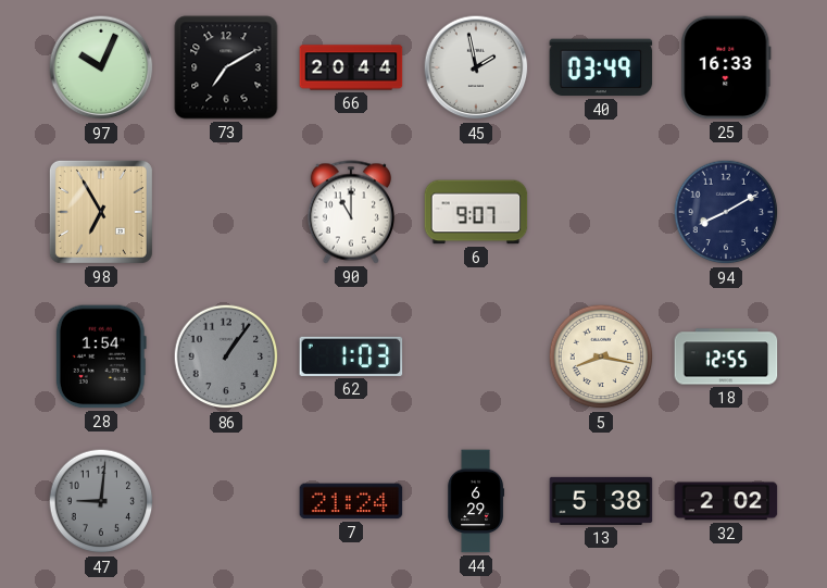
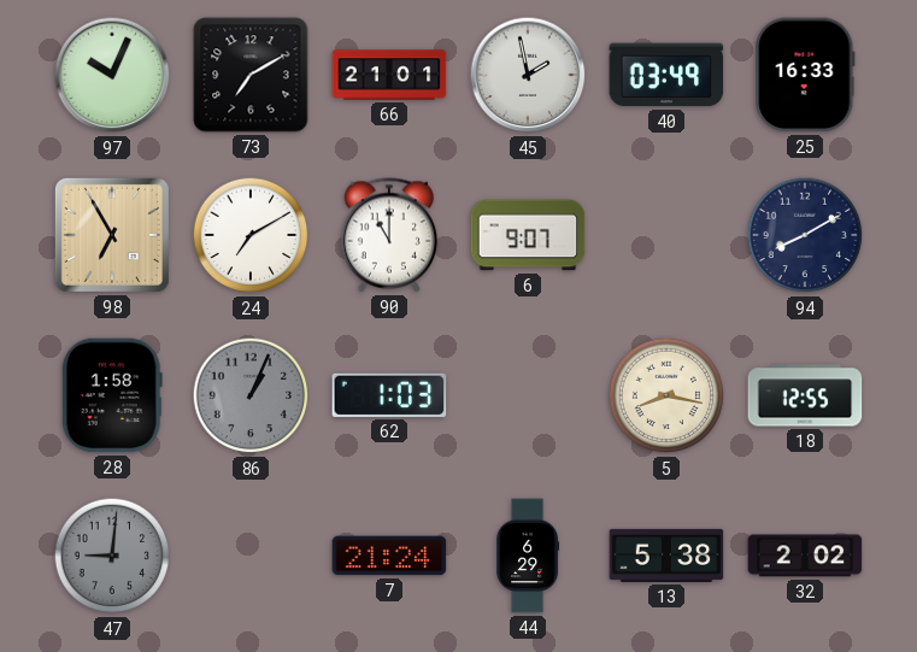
66: 20:44 -> 21:01 (389, 75)
24: none -> 7:10 (251, 235)
28: 1:54 -> 1:58 (112, 395)
86: 1:06 -> 1:04 (251, 395)
